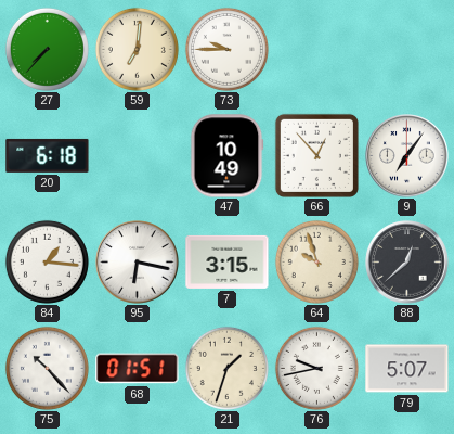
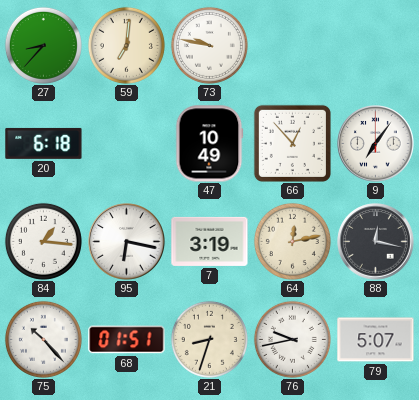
27: 7:37 -> 8:37 (43, 45)
73: 9:45 -> 9:47 (209, 45)
7: 3:15 -> 3:19 (210, 241)
64: 9:57 -> 12:13 (292, 241)
88: 12:38 -> 12:17 (376, 242)
21: 1:33 -> 8:33 (209, 339)
